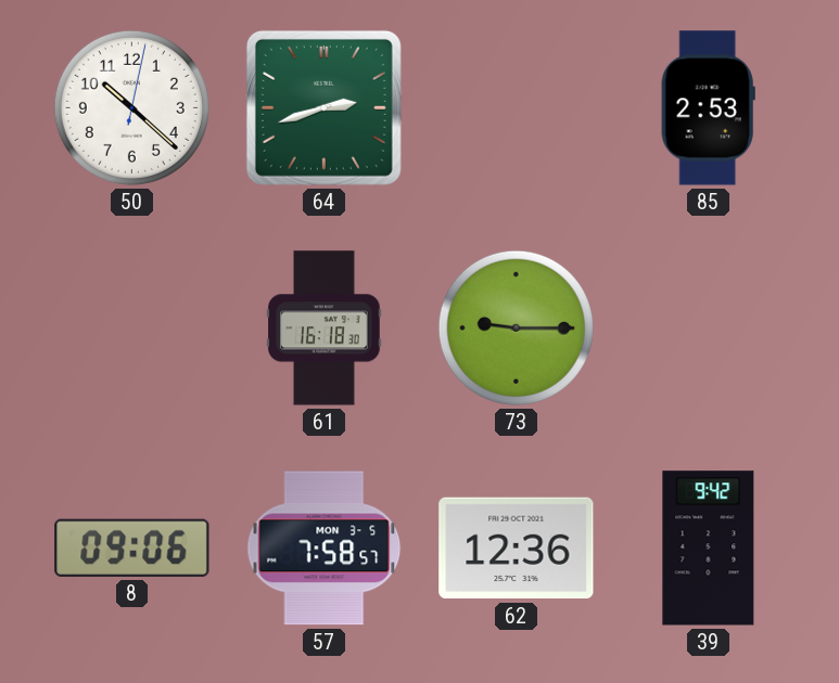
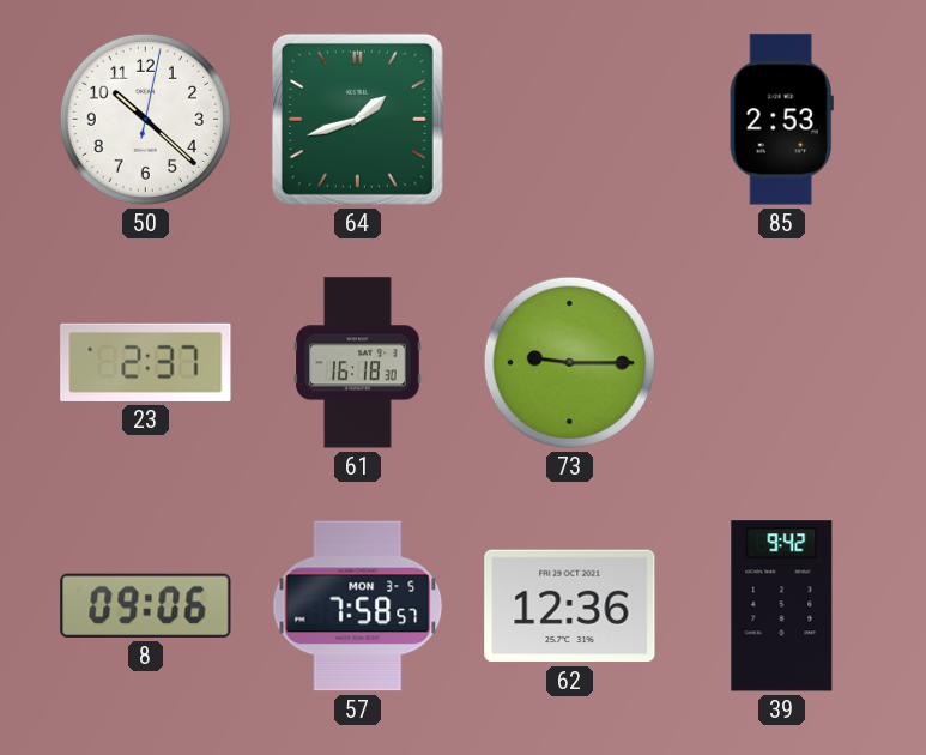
64: 2:42 -> 1:42 (357, 119)
23: none -> 2:37 (146, 362)
